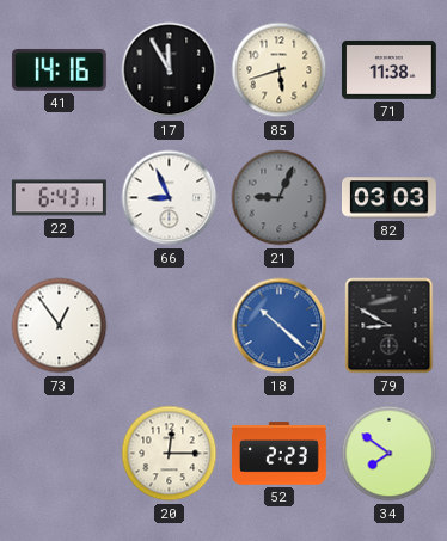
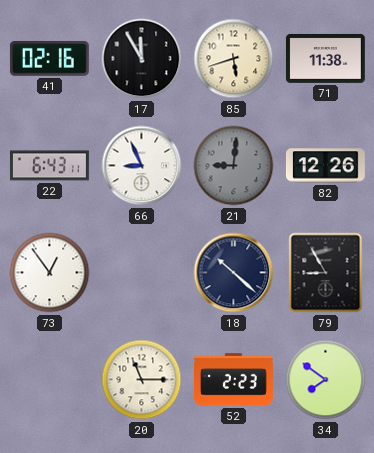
41: 14:16 -> 02:16 (49, 58)
21: 9:04 -> 9:01 (234, 166)
82: 03:03 -> 12:26 (325, 166)
18 dial: blue -> navy (234, 273)
79: 8:50 -> 8:55 (326, 273)
20: 12:15 -> 11:15 (142, 380)
